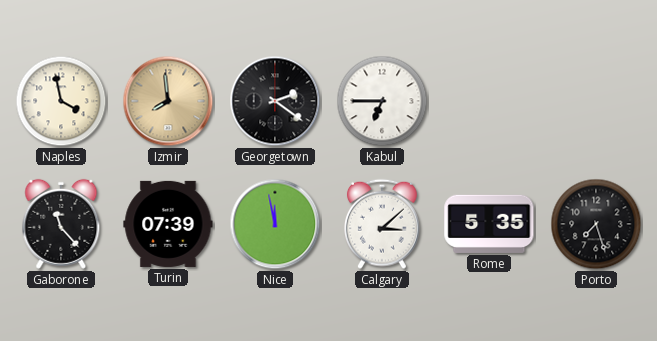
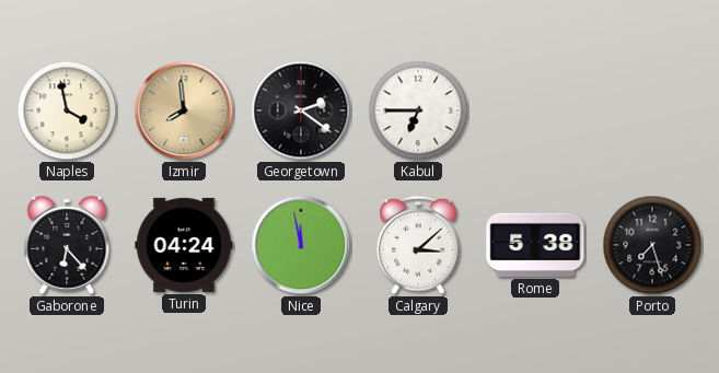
Gaborone: 11:23 -> 6:23 (67, 245)
Turin: 07:39 -> 04:24 (184, 245)
Rome: 5:35 -> 5:38 (535, 245)
